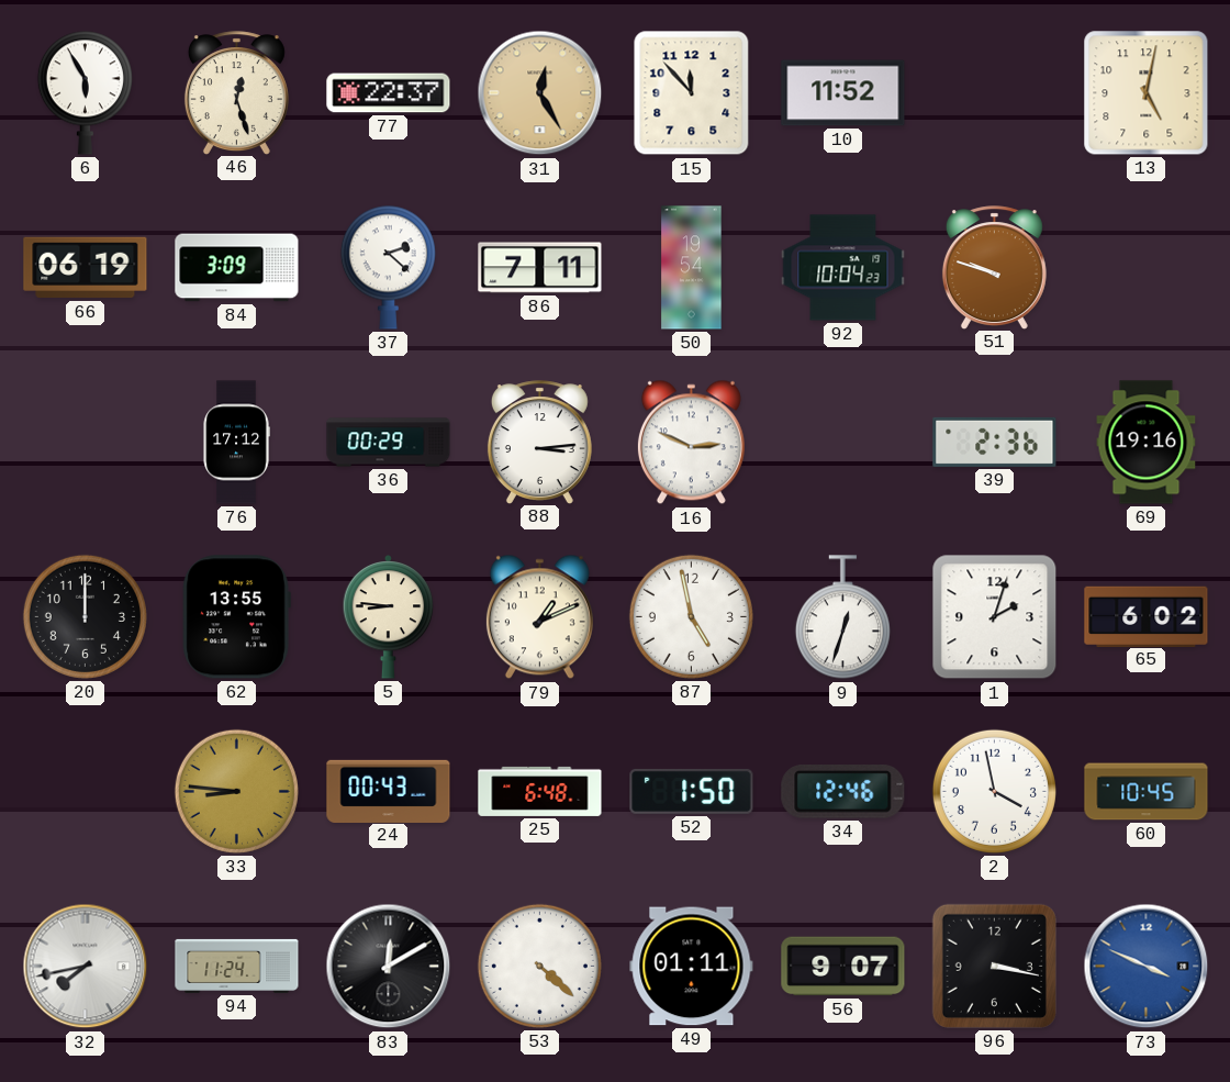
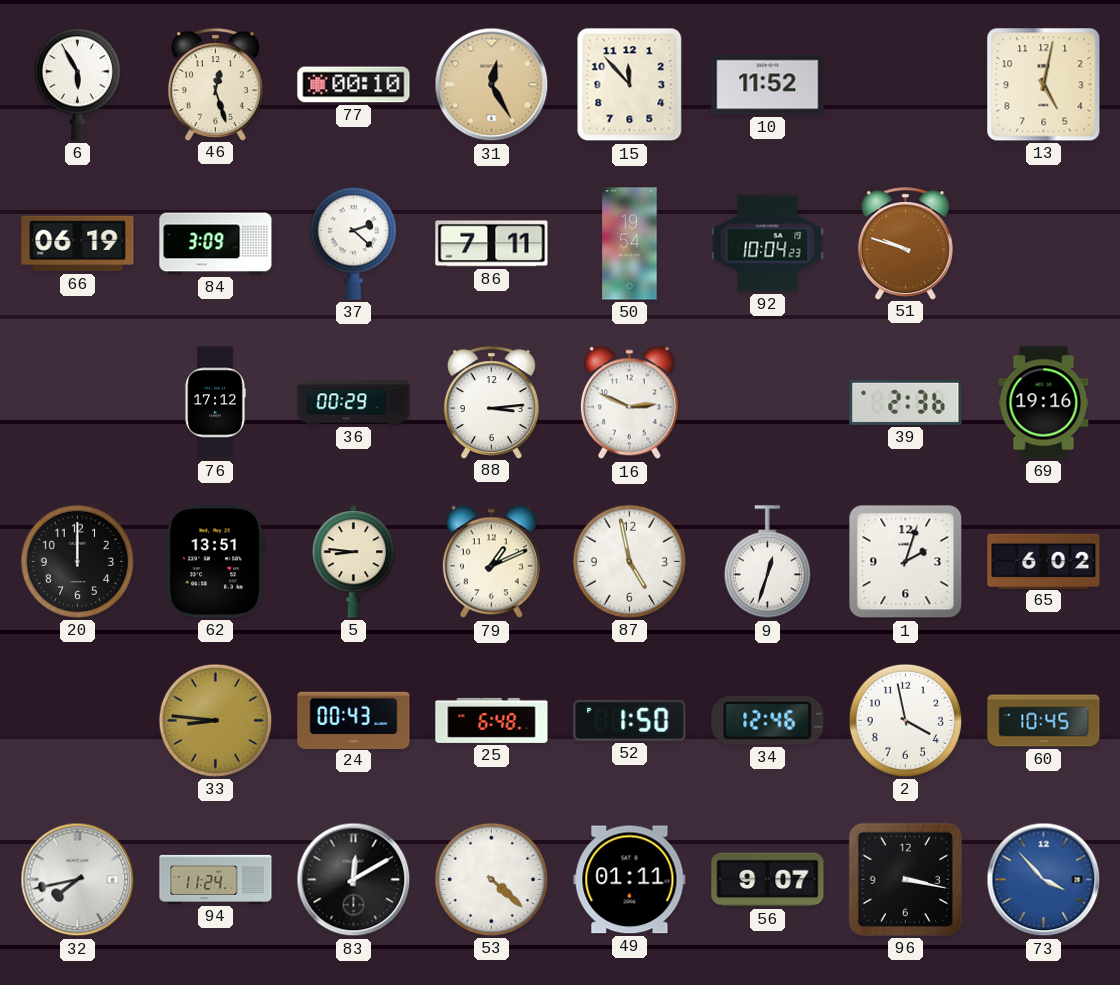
77: 22:37 -> 00:10 (354, 85)
62: 13:55 -> 13:51 (215, 562)
73: 3:49 -> 3:53 (1044, 880)
